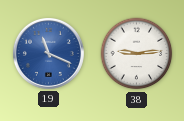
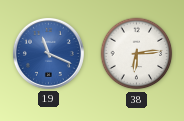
38: 9:14 -> 6:14 (137, 54)
